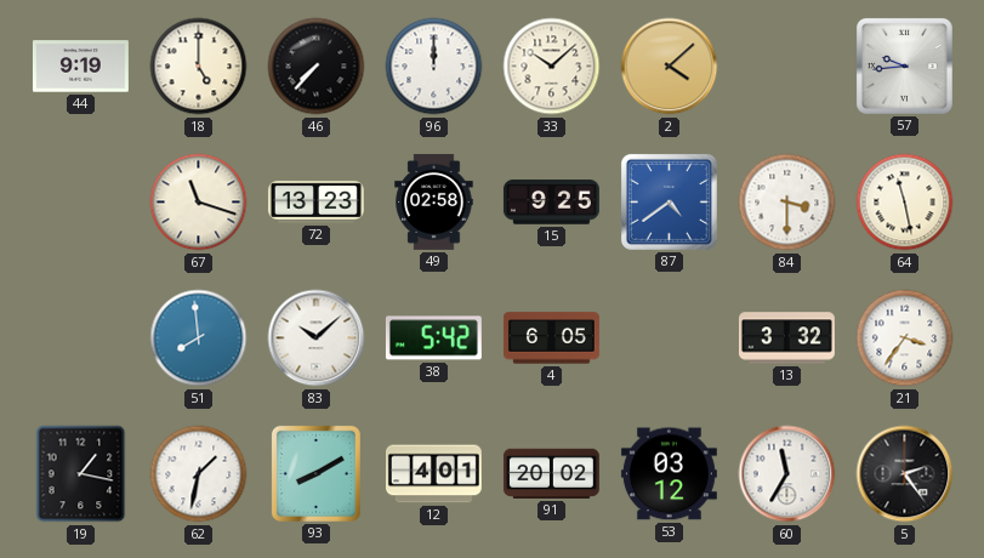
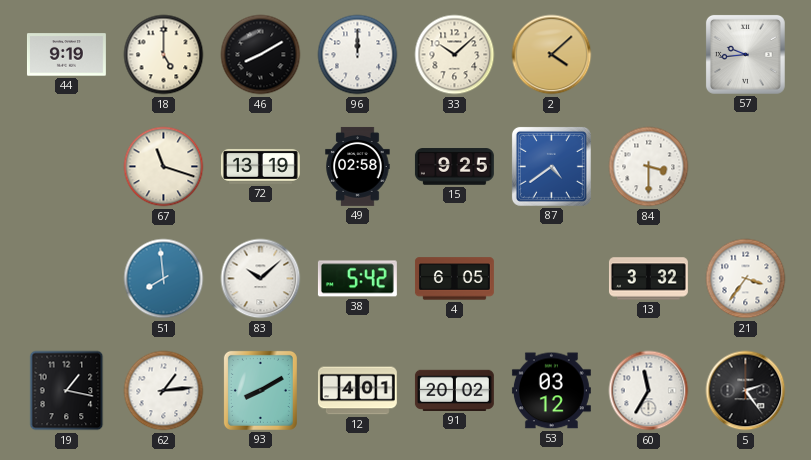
46: 7:37 -> 8:10 (261, 55)
72: 13:23 -> 13:19 (260, 166)
64: 11:28 -> none (905, 203)
62: 1:32 -> 1:14 (164, 391)
